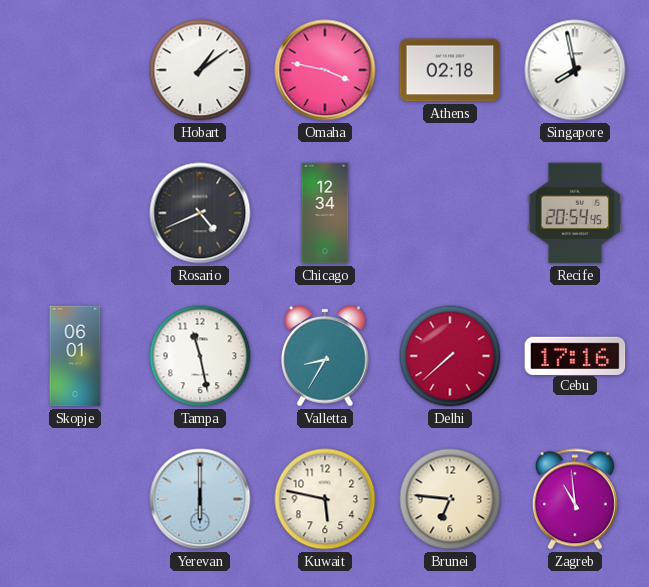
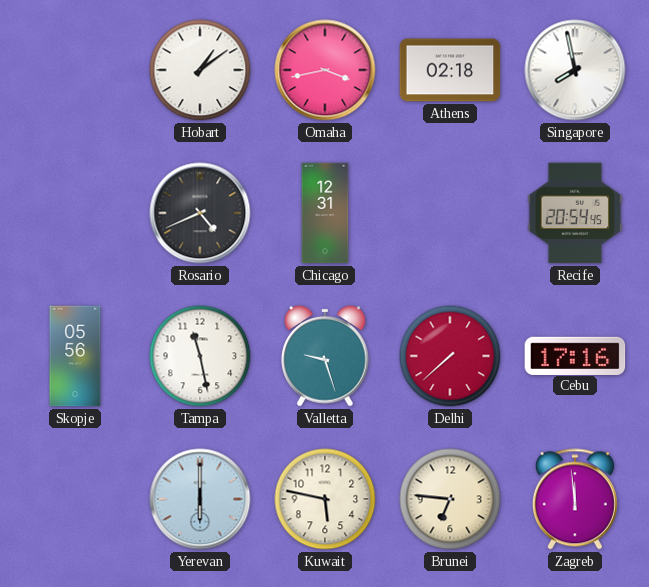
Omaha: 3:47 -> 3:43 (325, 70)
Chicago: 12:34 -> 12:31 (325, 213)
Skopje: 06:01 -> 05:56 (75, 356)
Valletta: 8:35 -> 9:27 (325, 356)
Zagreb: 10:59 -> 11:59 (575, 499)
